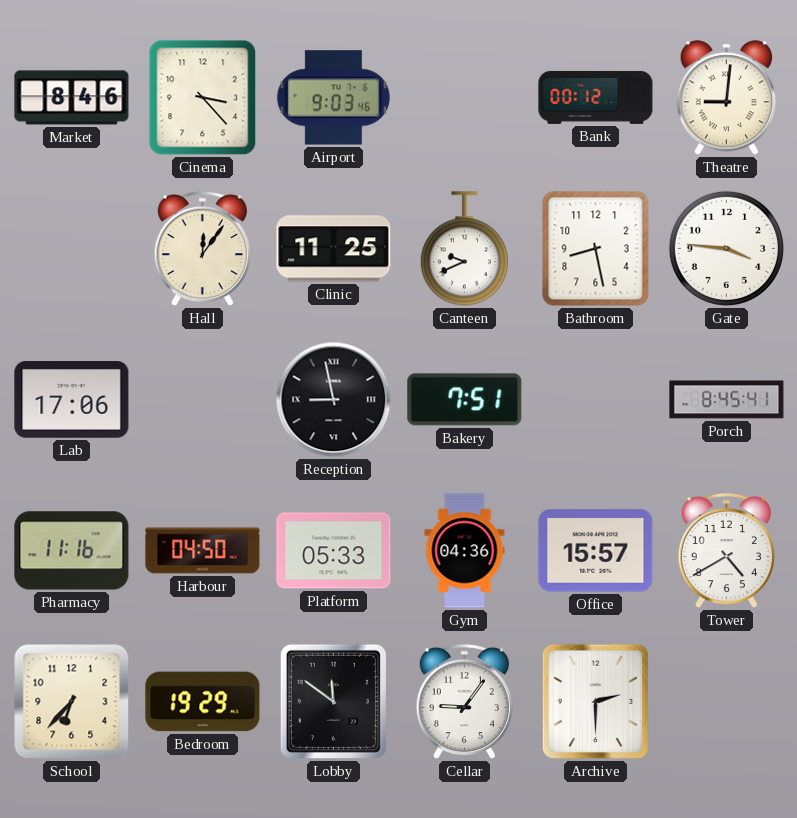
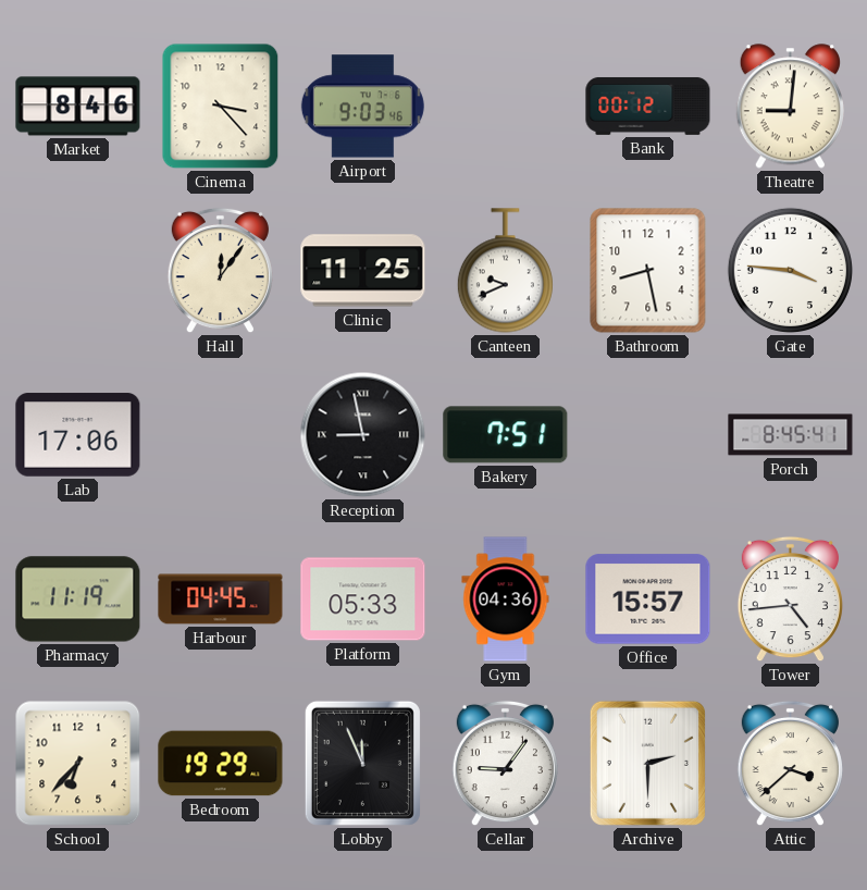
Pharmacy: 11:16 -> 11:19 (78, 599)
Harbour: 04:50 -> 04:45 (221, 599)
Tower: 4:40 -> 4:44 (790, 599)
Lobby: 11:51 -> 11:56 (362, 763)
Attic: none -> 3:38 (790, 764)
